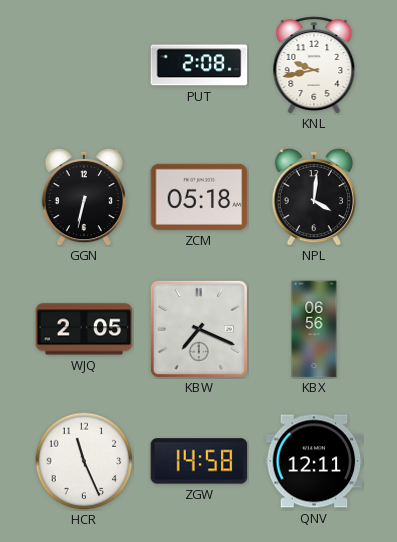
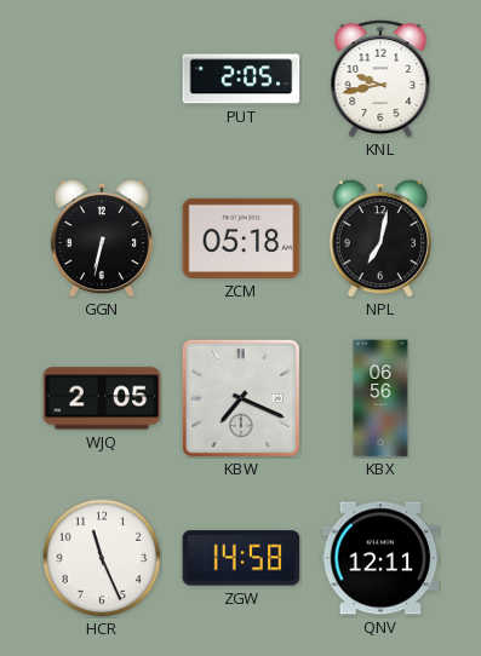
PUT: 2:08 -> 2:05 (241, 79)
NPL: 4:01 -> 7:02 (379, 238)
